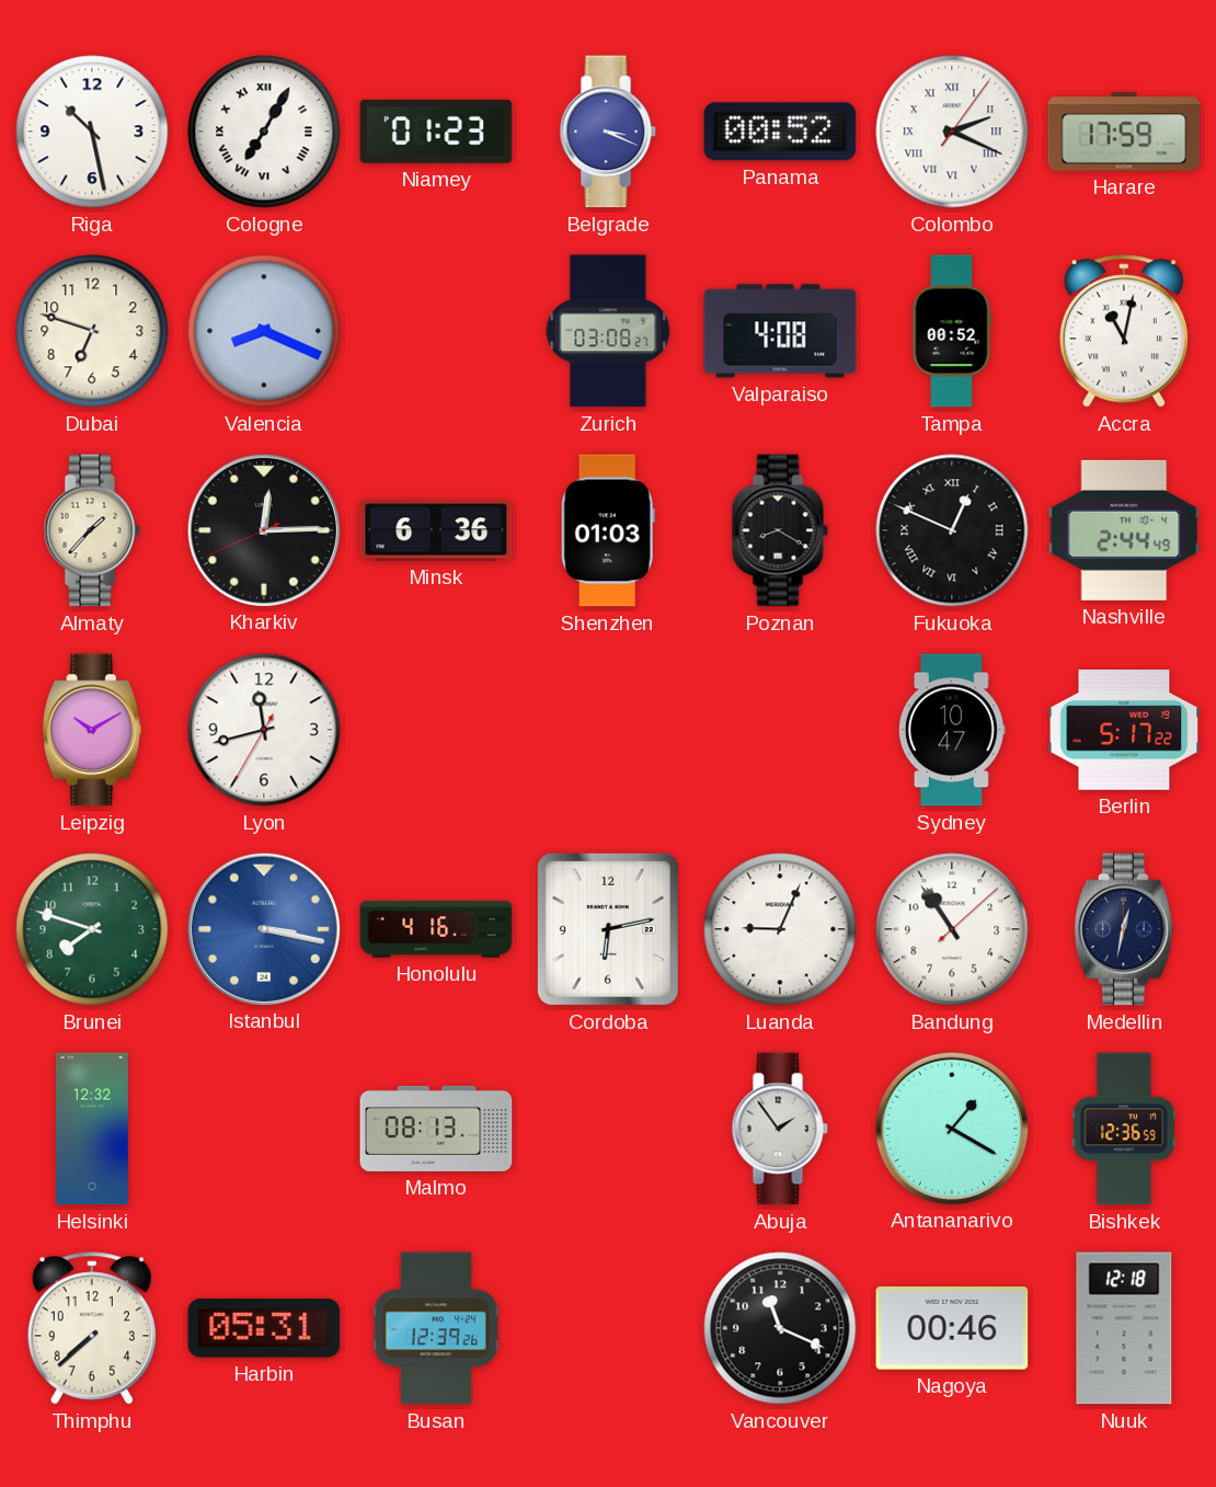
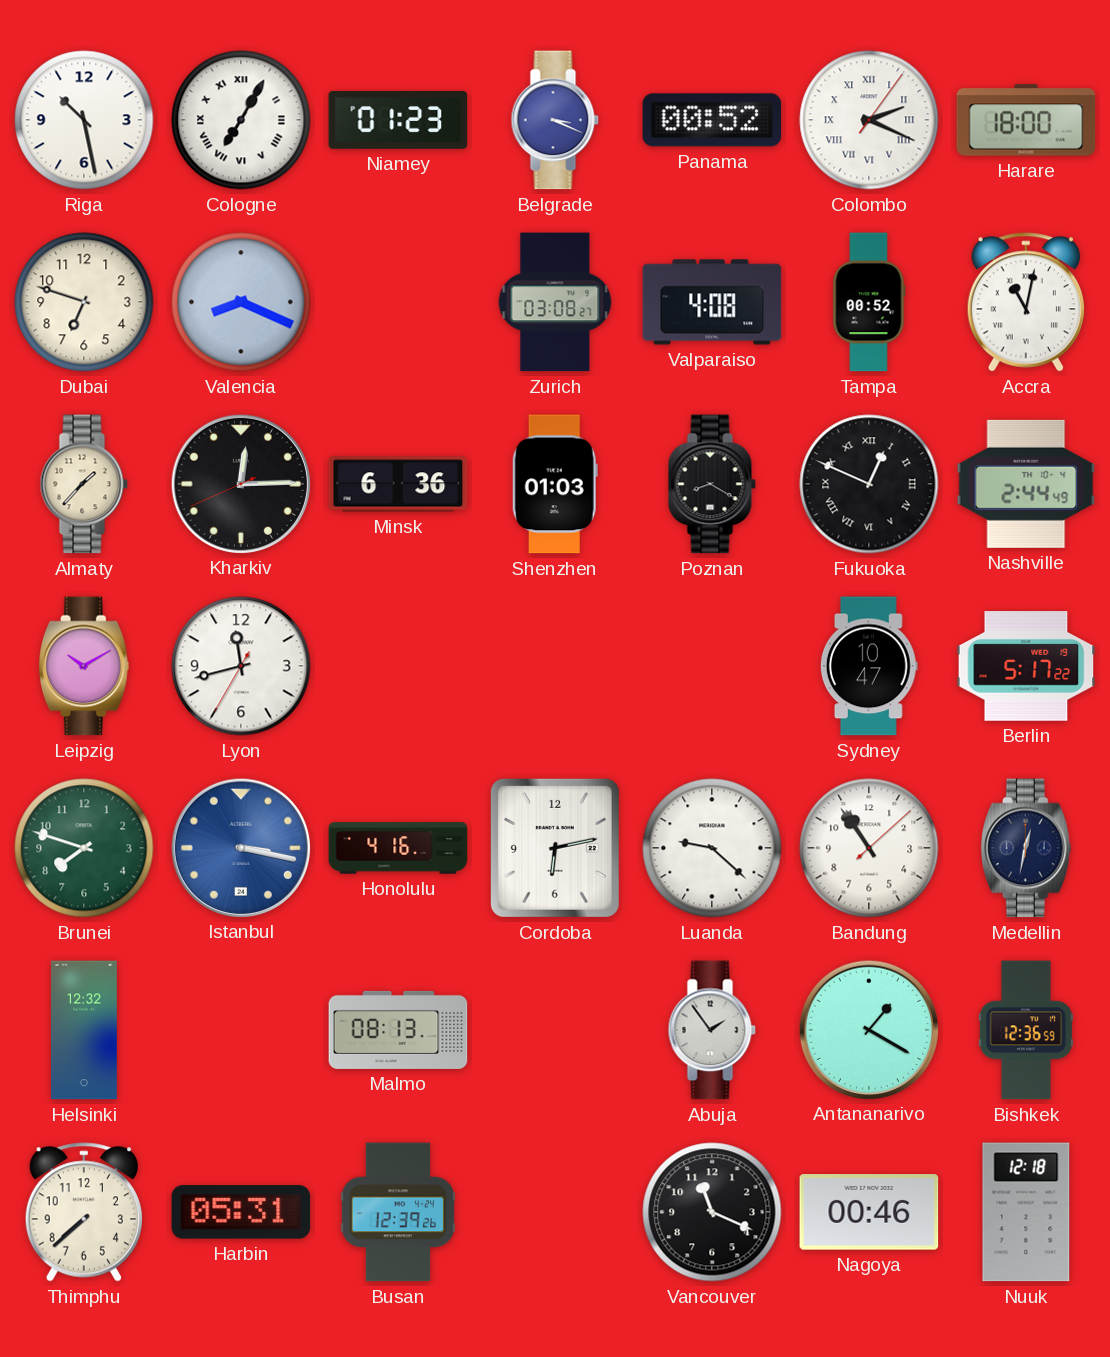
Harare: 17:59 -> 18:00 (1026, 120)
Luanda: 9:04 -> 9:22 (712, 848)
